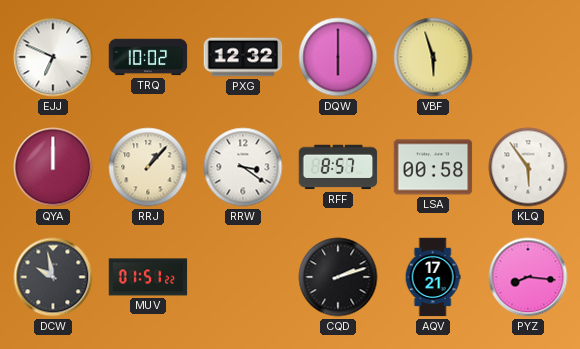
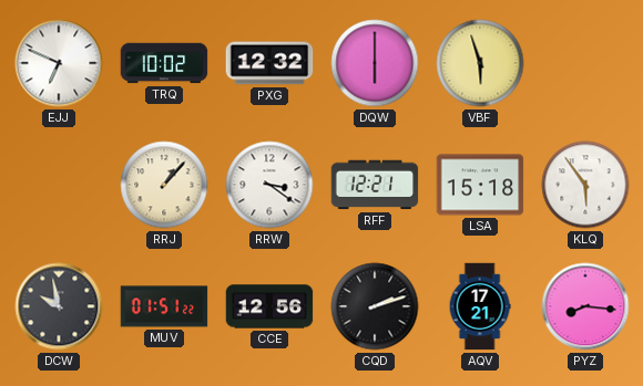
QYA: 12:00 -> none (53, 167)
RFF: 8:57 -> 12:21 (375, 185)
LSA: 00:58 -> 15:18 (480, 185)
CCE: none -> 12:56 (269, 306)
